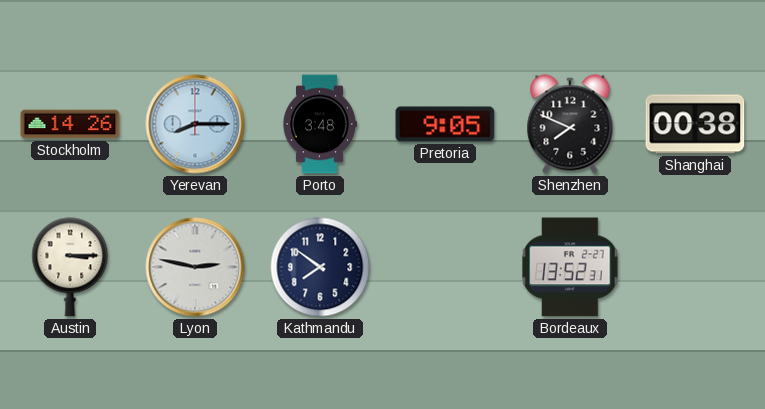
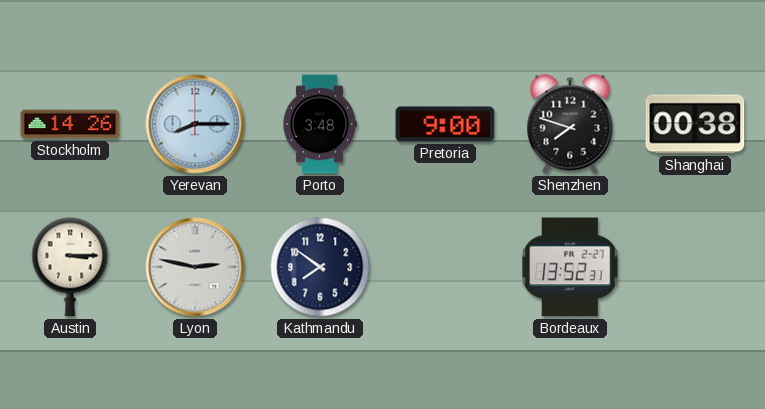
Pretoria: 9:05 -> 9:00 (445, 124)
Shenzhen: 7:49 -> 7:48 (570, 124)
